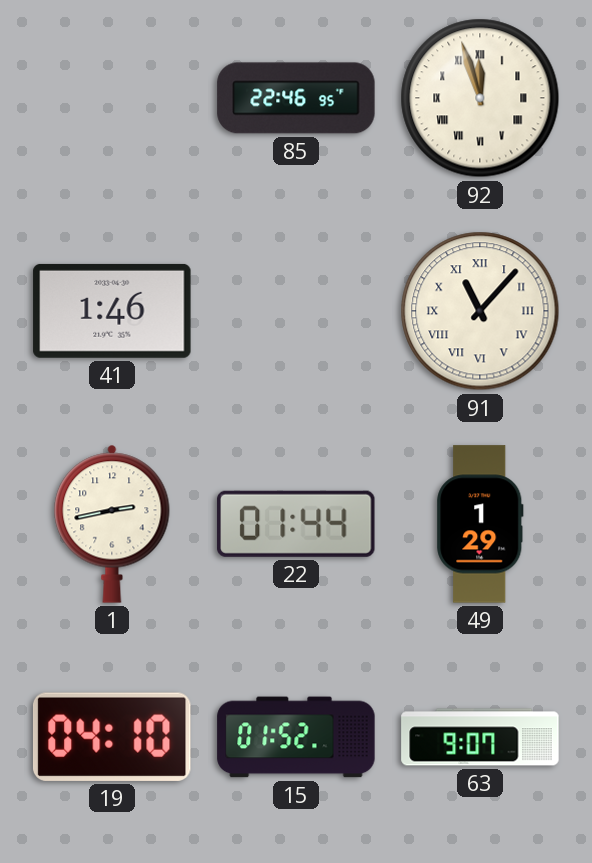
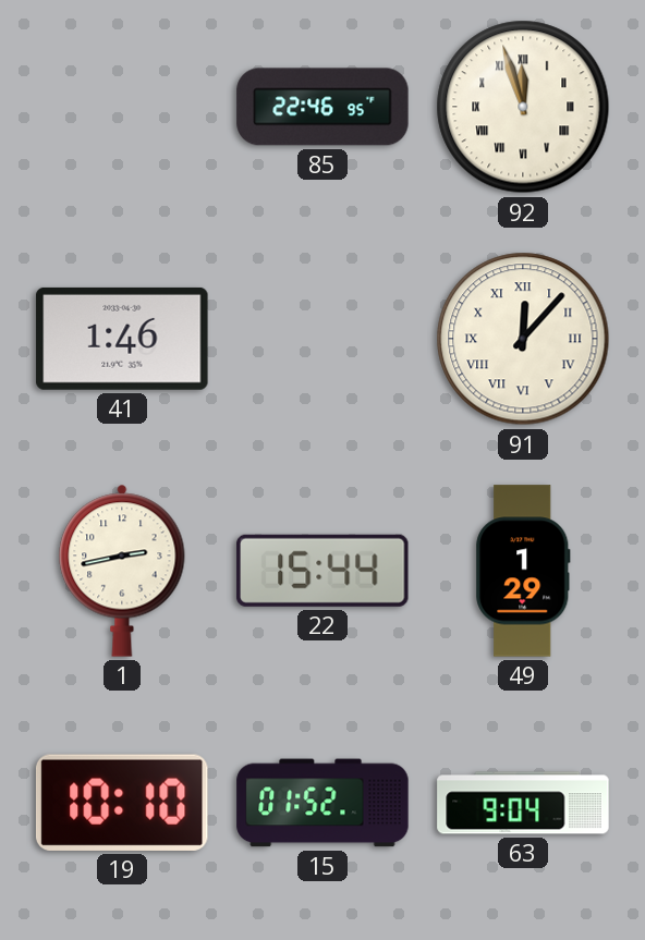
91: 11:07 -> 12:07 (523, 339)
22: 01:44 -> 15:44 (324, 571)
19: 04:10 -> 10:10 (122, 803)
63: 9:07 -> 9:04 (523, 803)
